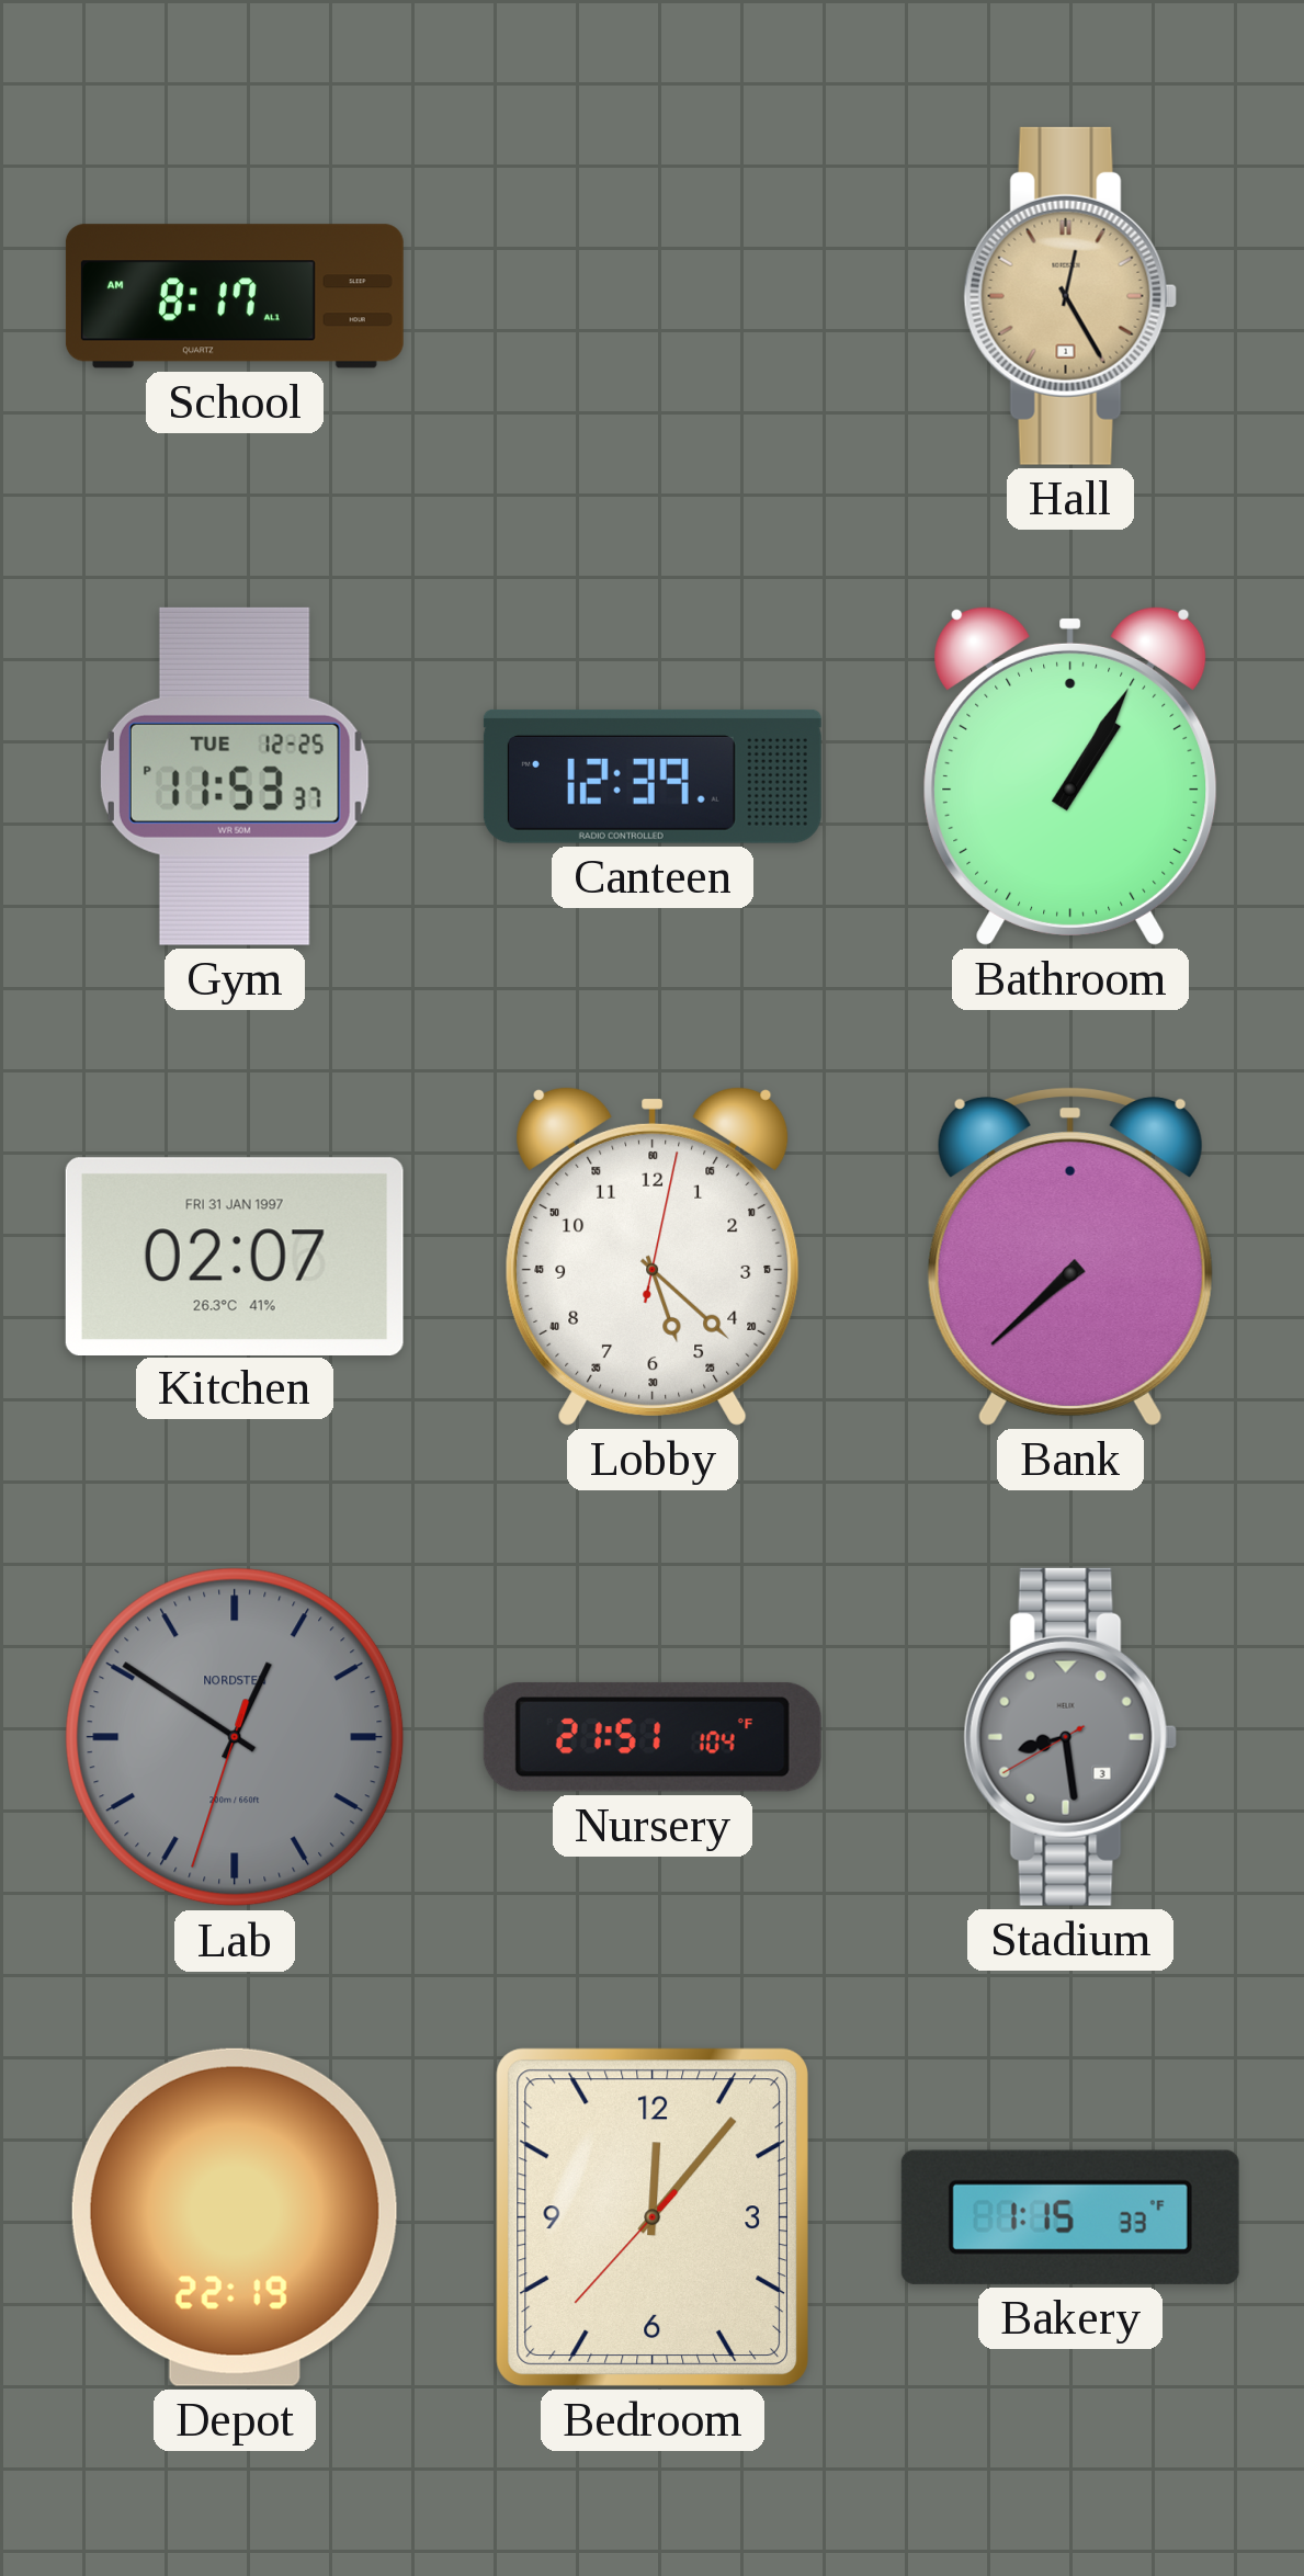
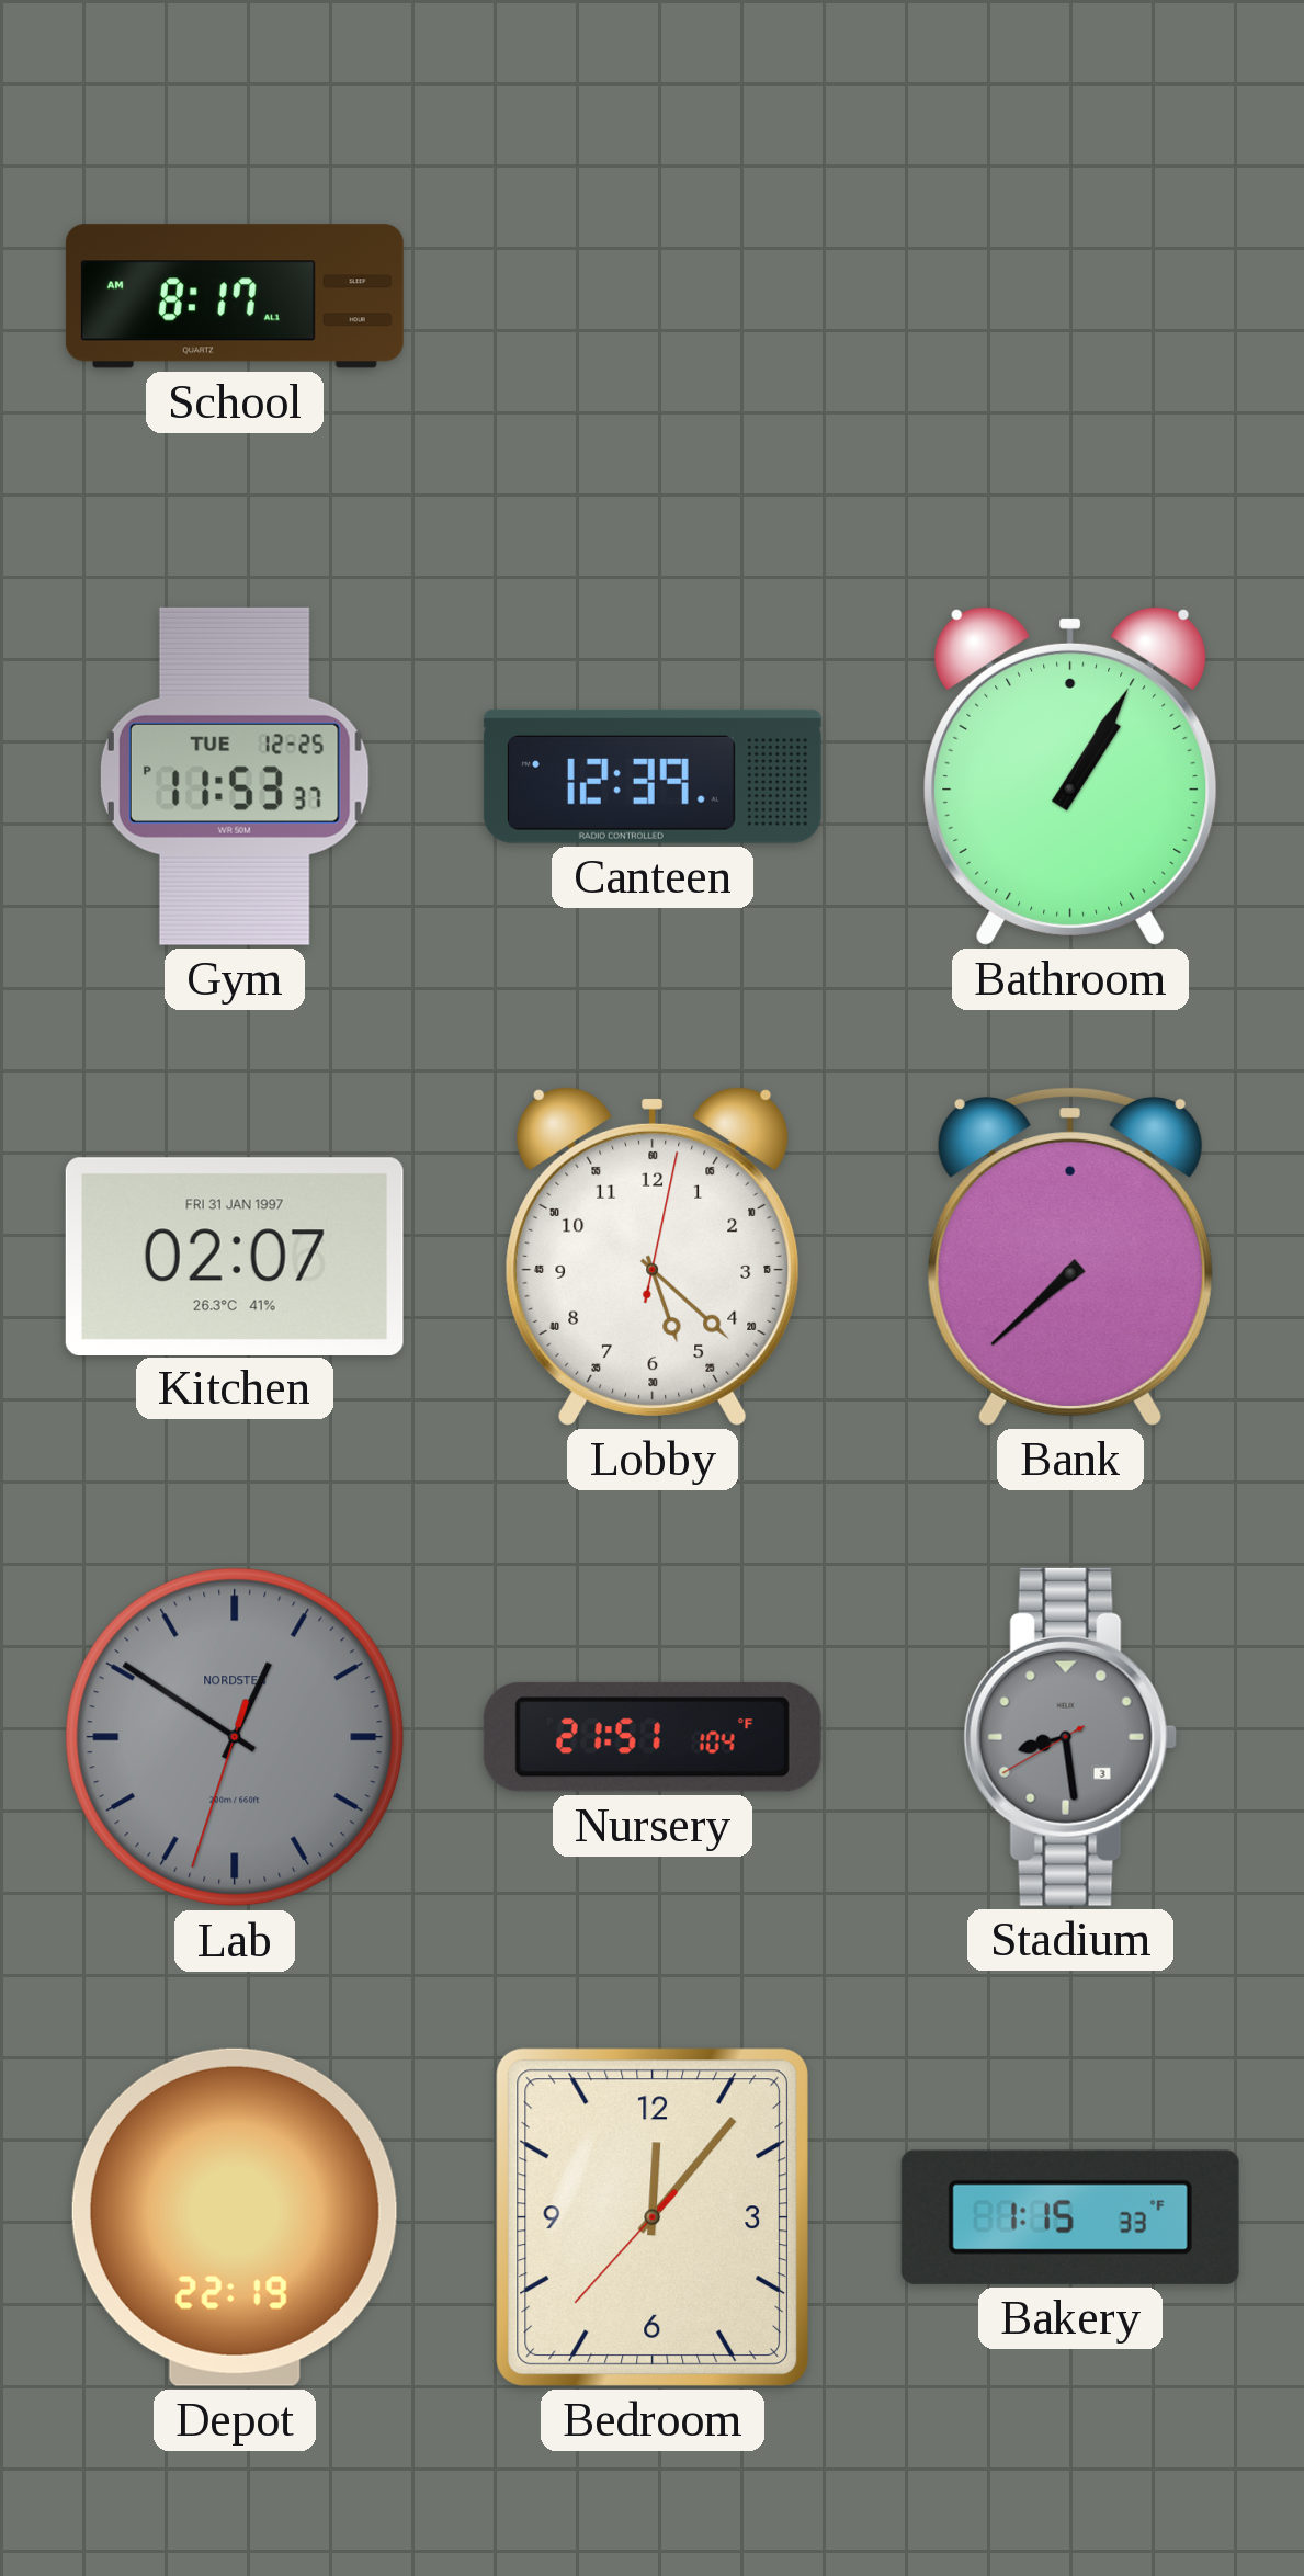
Hall: 12:25 -> none (1070, 296)
